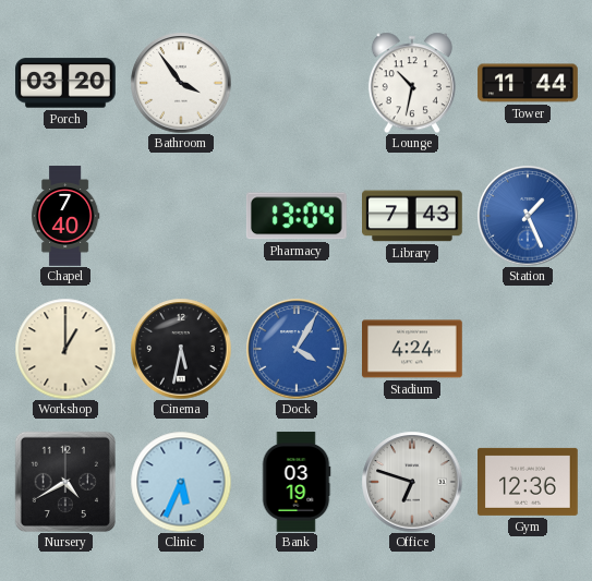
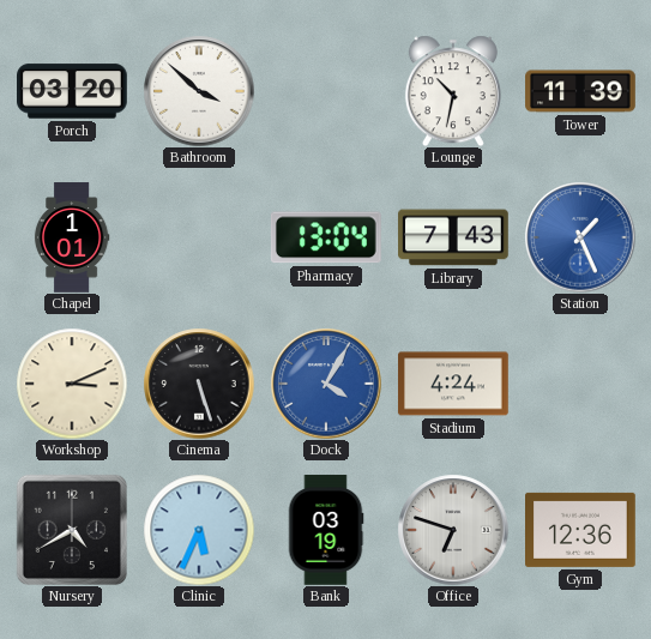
Bathroom: 3:54 -> 3:52 (199, 91)
Tower: 11:44 -> 11:39 (580, 91)
Chapel: 7:40 -> 1:01 (72, 237)
Workshop: 1:00 -> 3:11 (72, 384)
Cinema: 5:32 -> 5:27 (199, 384)
